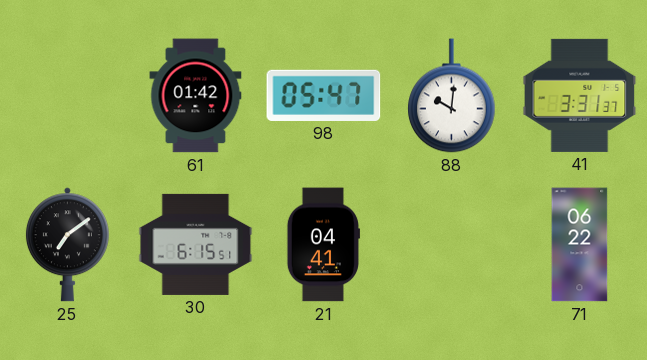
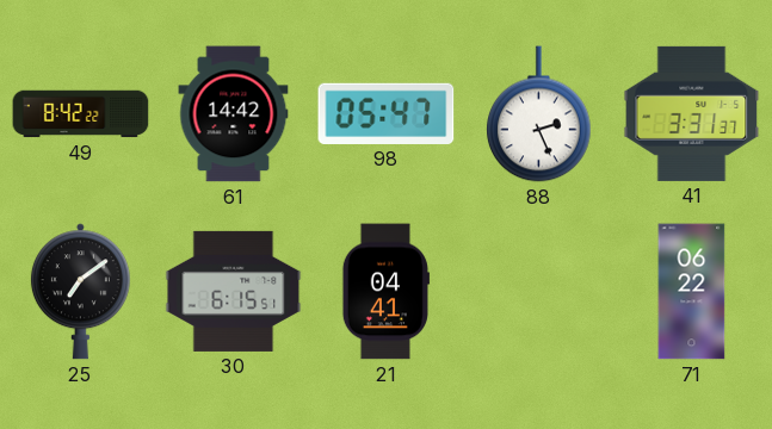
49: none -> 8:42 (81, 114)
61: 01:42 -> 14:42 (234, 114)
88: 10:01 -> 2:26 (539, 114)
